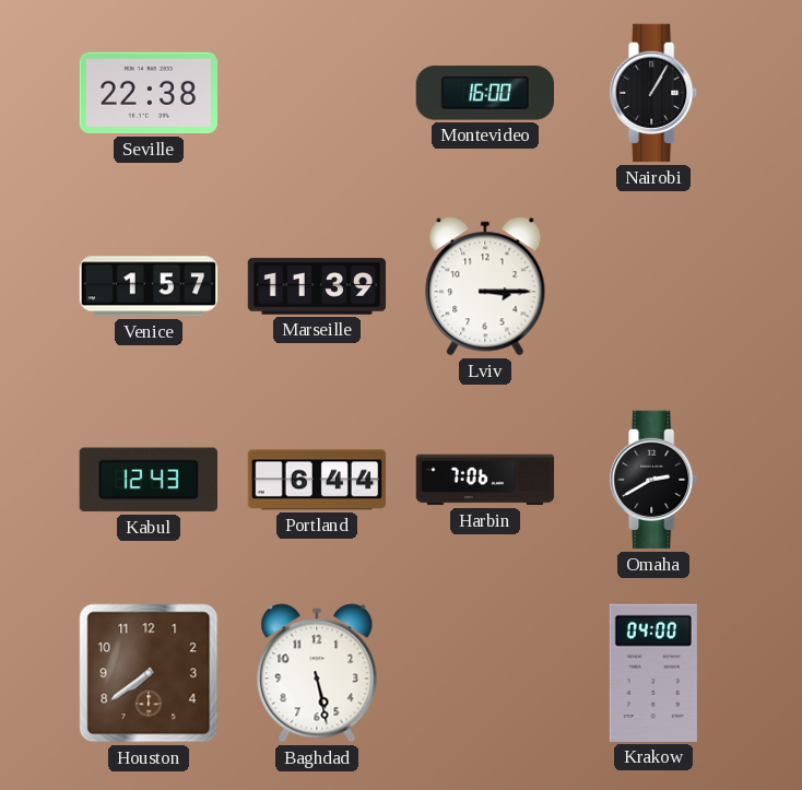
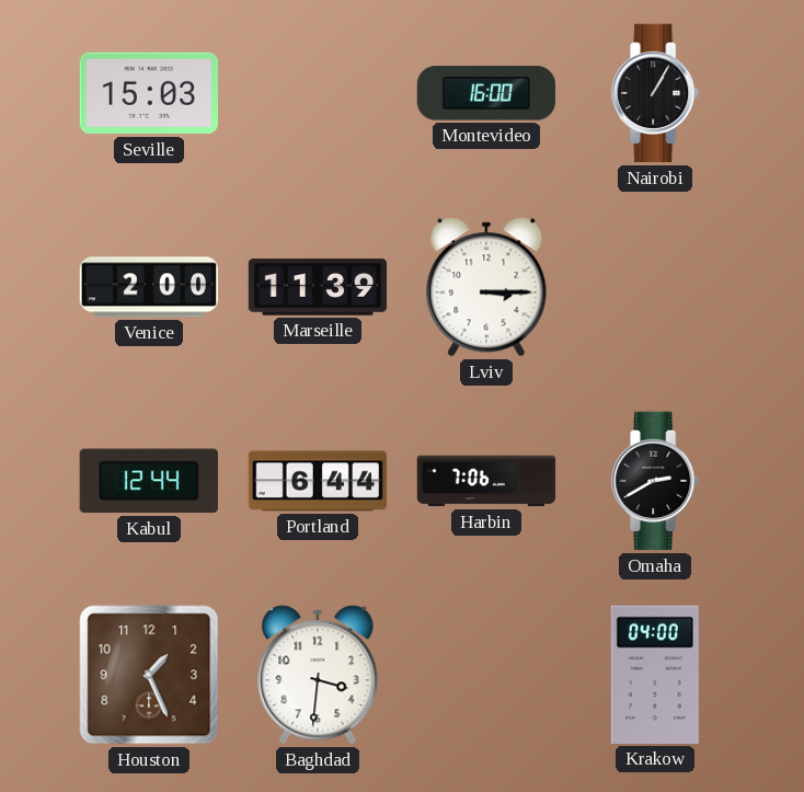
Seville: 22:38 -> 15:03 (148, 93)
Venice: 1:57 -> 2:00 (149, 287)
Kabul: 12:43 -> 12:44 (149, 481)
Houston: 7:39 -> 1:26 (149, 675)
Baghdad: 5:28 -> 3:31 (318, 675)
